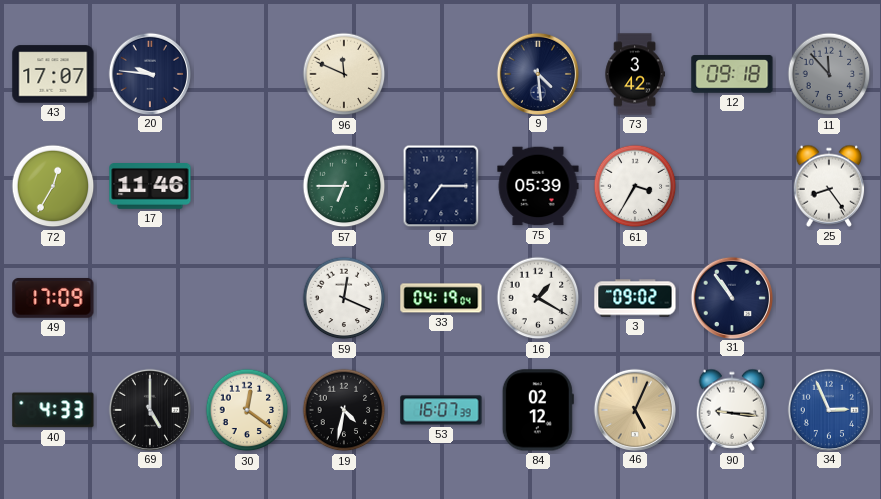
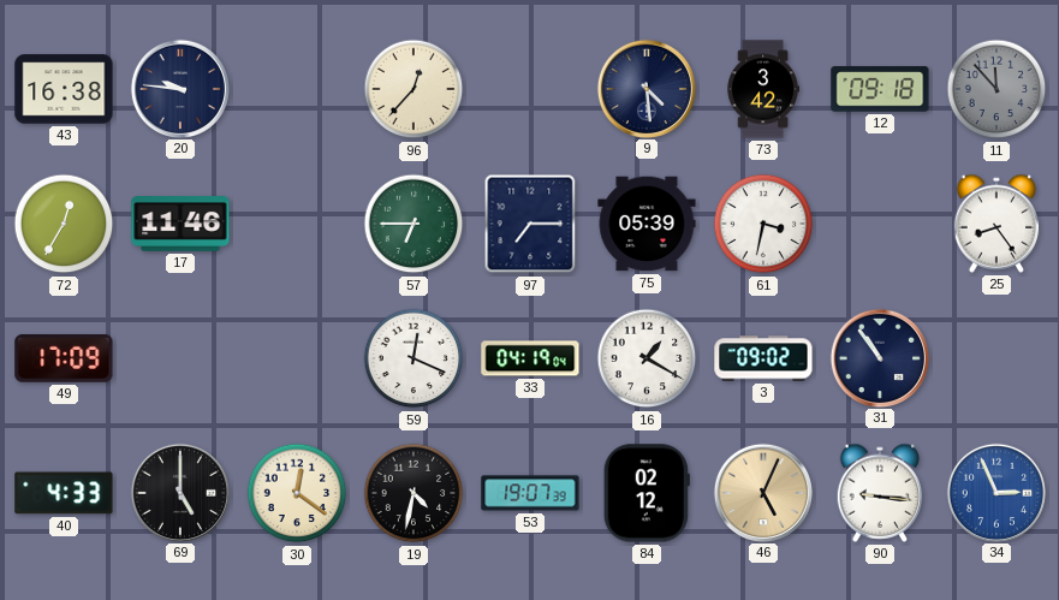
43: 17:07 -> 16:38 (64, 89)
96: 11:49 -> 12:37 (414, 89)
61: 3:35 -> 3:32 (763, 224)
53: 16:07 -> 19:07 (530, 493)
